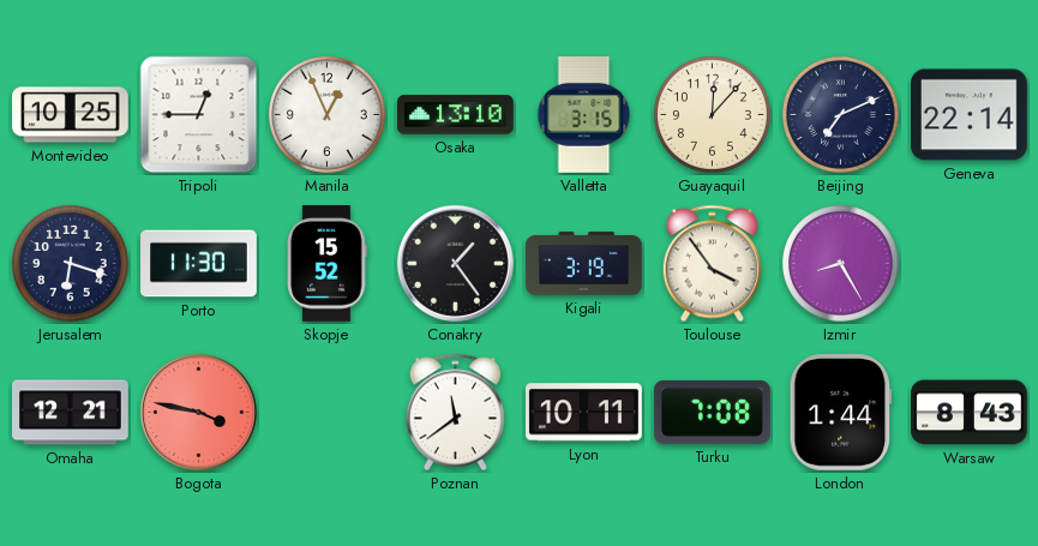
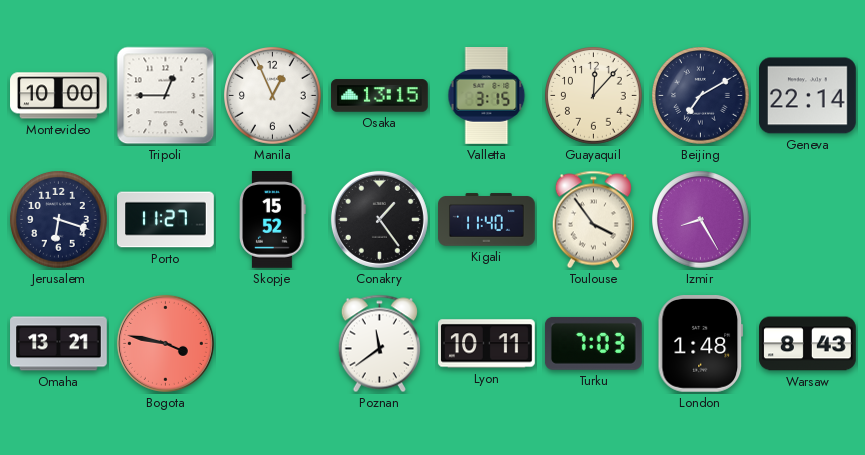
Montevideo: 10:25 -> 10:00 (59, 96)
Osaka: 13:10 -> 13:15 (380, 96)
Beijing: 7:11 -> 7:10 (701, 96)
Porto: 11:30 -> 11:27 (166, 220)
Kigali: 3:19 -> 11:40 (487, 220)
Omaha: 12:21 -> 13:21 (59, 344)
Turku: 7:08 -> 7:03 (593, 343)
London: 1:44 -> 1:48 (701, 344)
